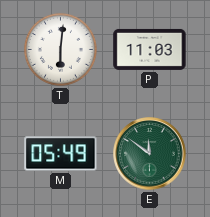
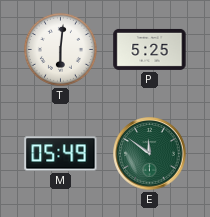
P: 11:03 -> 5:25 (150, 49)
